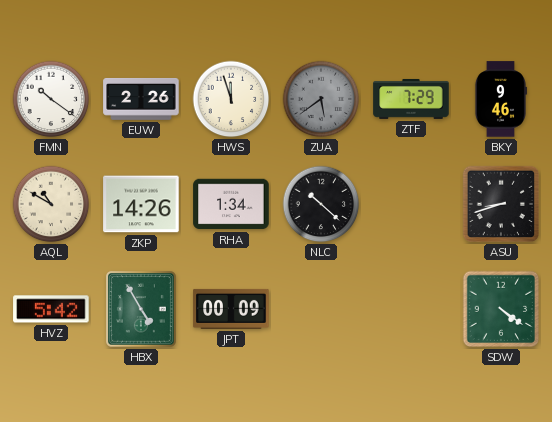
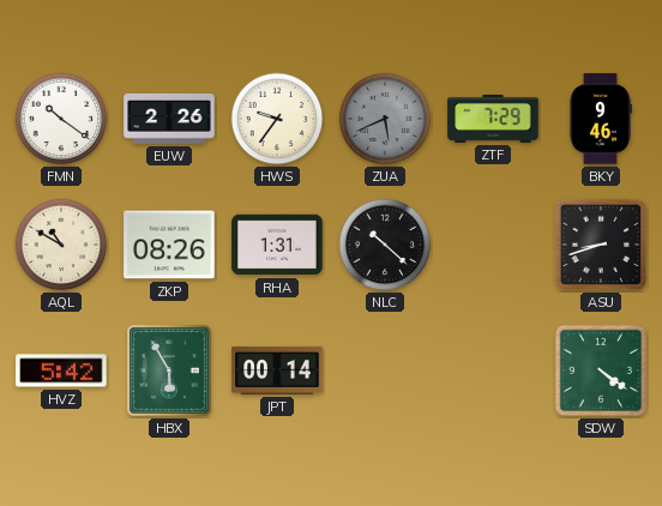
HWS: 11:57 -> 9:36 (277, 119)
ZUA: 5:39 -> 5:41 (385, 119)
ZKP: 14:26 -> 08:26 (169, 245)
RHA: 1:34 -> 1:31 (277, 245)
HBX: 4:55 -> 5:55 (169, 371)
JPT: 00:09 -> 00:14 (277, 371)
